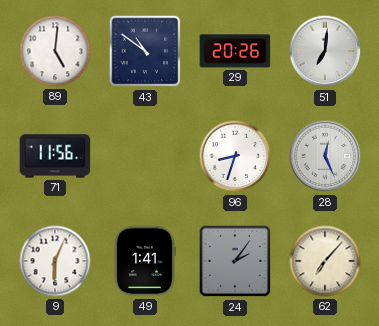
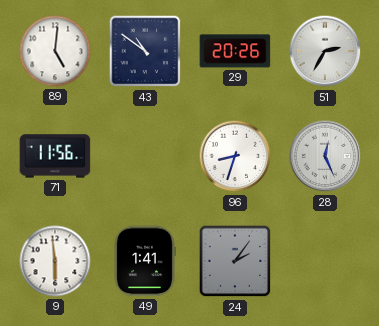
51: 7:01 -> 2:35 (325, 51)
9: 6:04 -> 5:59 (55, 261)
62: 7:07 -> none (325, 261)
